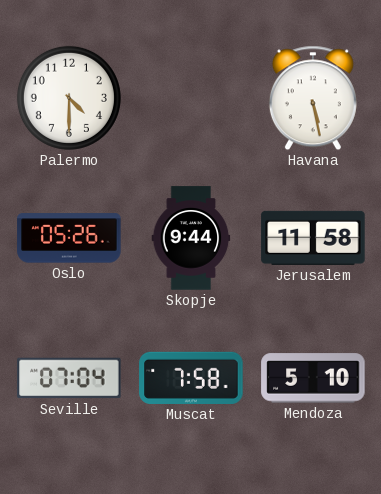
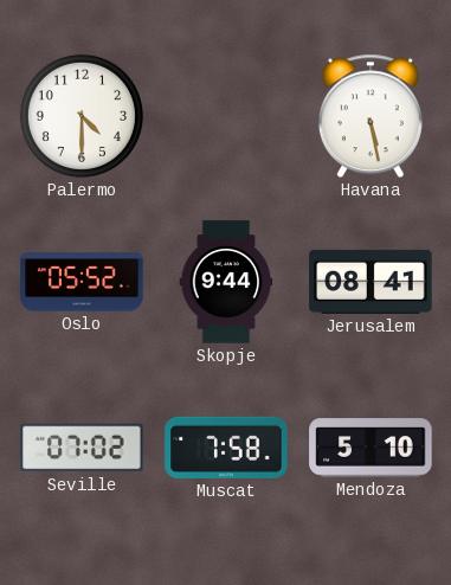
Oslo: 05:26 -> 05:52 (82, 282)
Jerusalem: 11:58 -> 08:41 (371, 282)
Seville: 07:04 -> 07:02 (82, 448)
